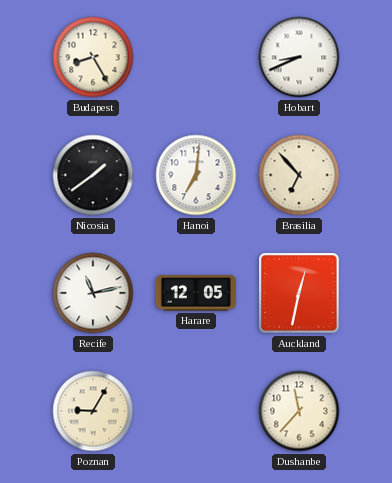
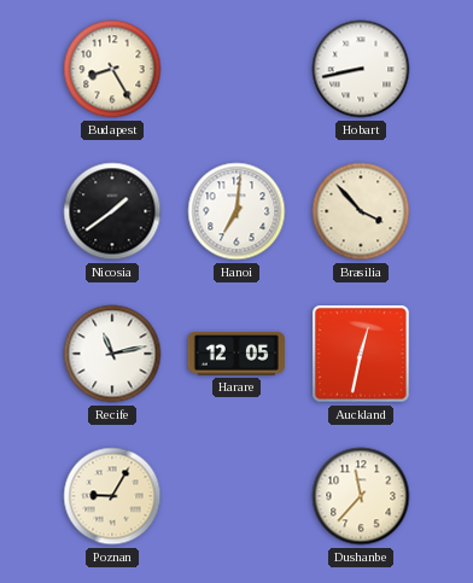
Hobart: 8:41 -> 8:43 (361, 69)
Brasilia: 6:53 -> 3:53 (361, 211)
